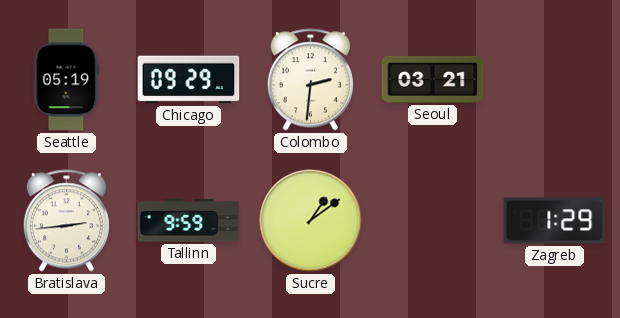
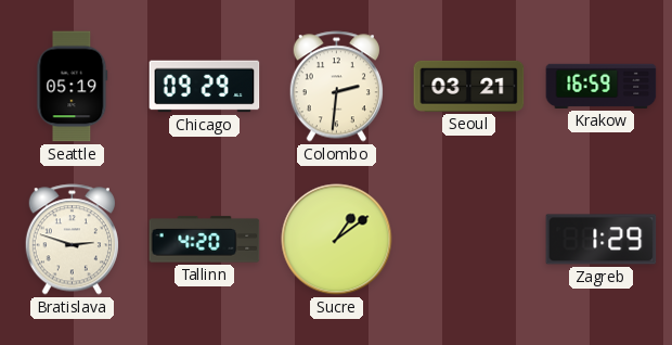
Krakow: none -> 16:59 (602, 86)
Bratislava: 2:44 -> 2:48 (72, 240)
Tallinn: 9:59 -> 4:20 (205, 240)
